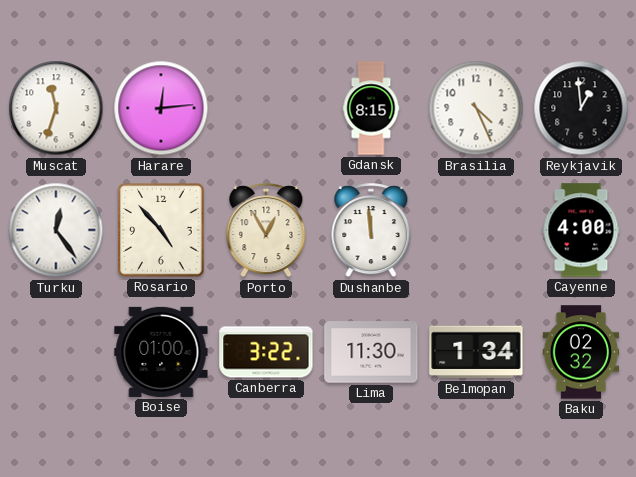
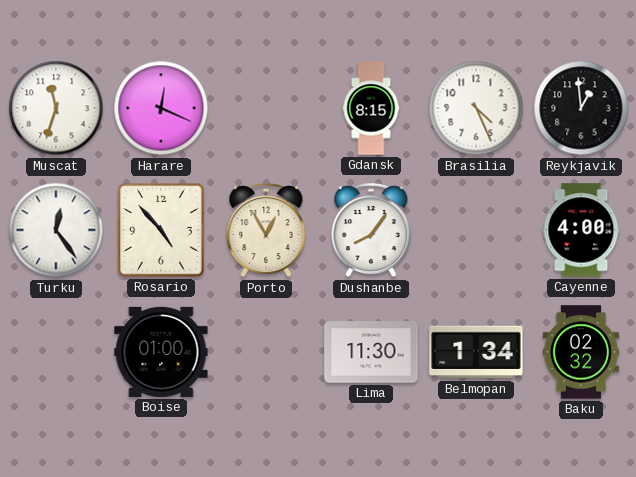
Harare: 12:14 -> 12:19 (161, 108)
Dushanbe: 11:59 -> 8:06 (371, 231)
Canberra: 3:22 -> none (266, 352)
